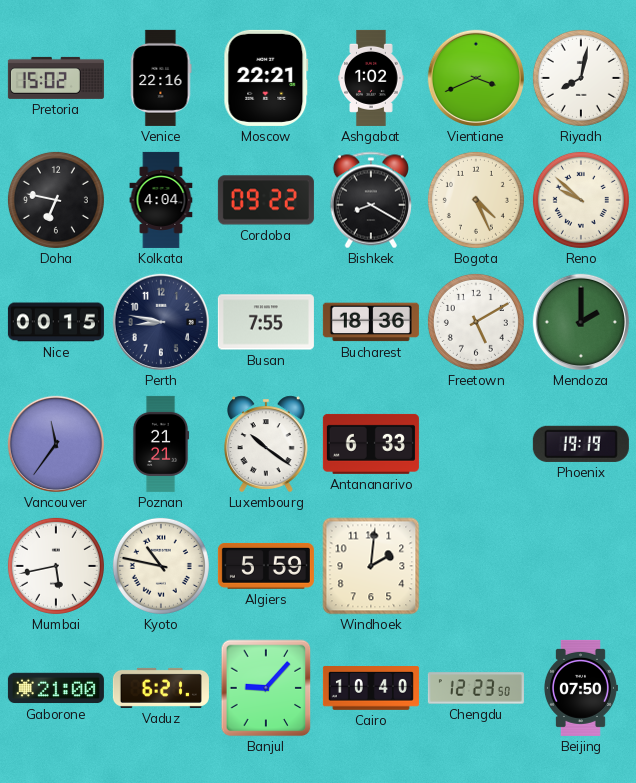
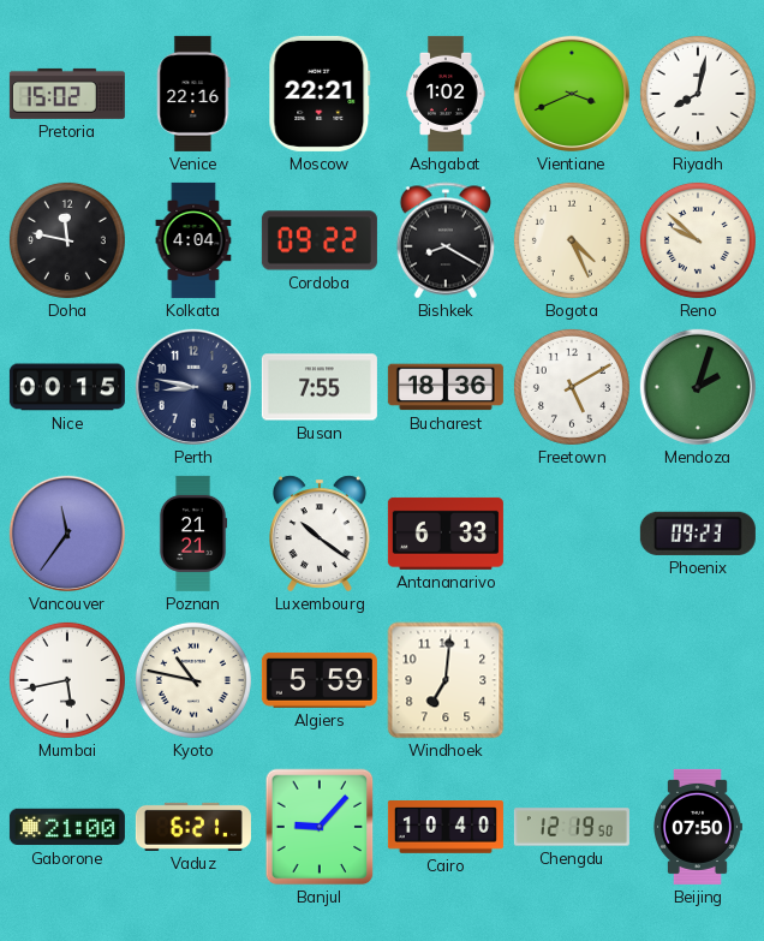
Doha: 6:47 -> 11:47 (67, 240)
Mendoza: 2:00 -> 2:03 (698, 387)
Phoenix: 19:19 -> 09:23 (698, 534)
Windhoek: 2:01 -> 7:01 (446, 680)
Chengdu: 12:23 -> 12:19 (572, 827)
